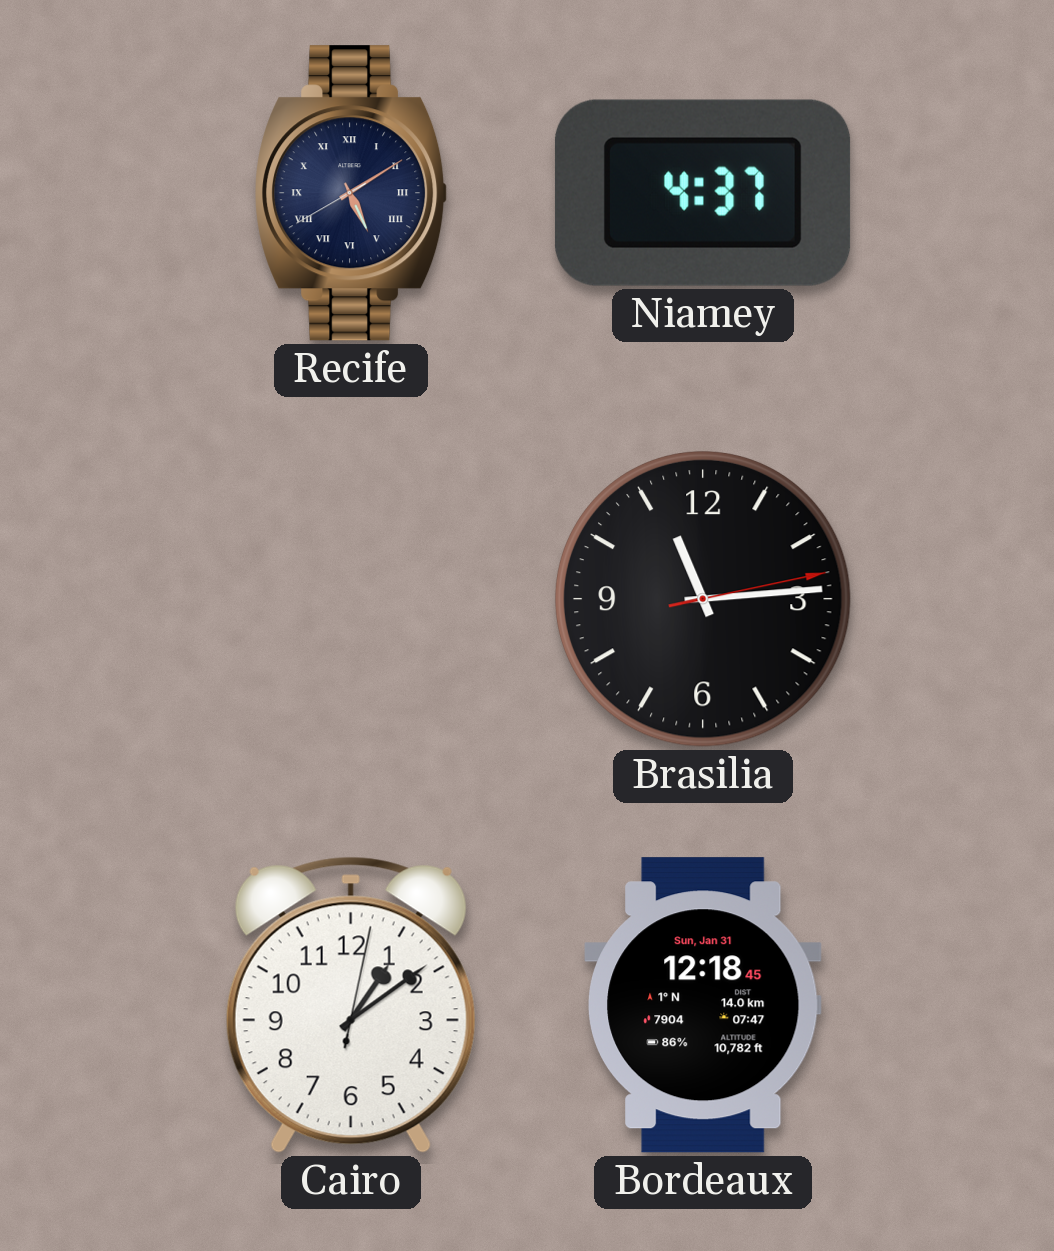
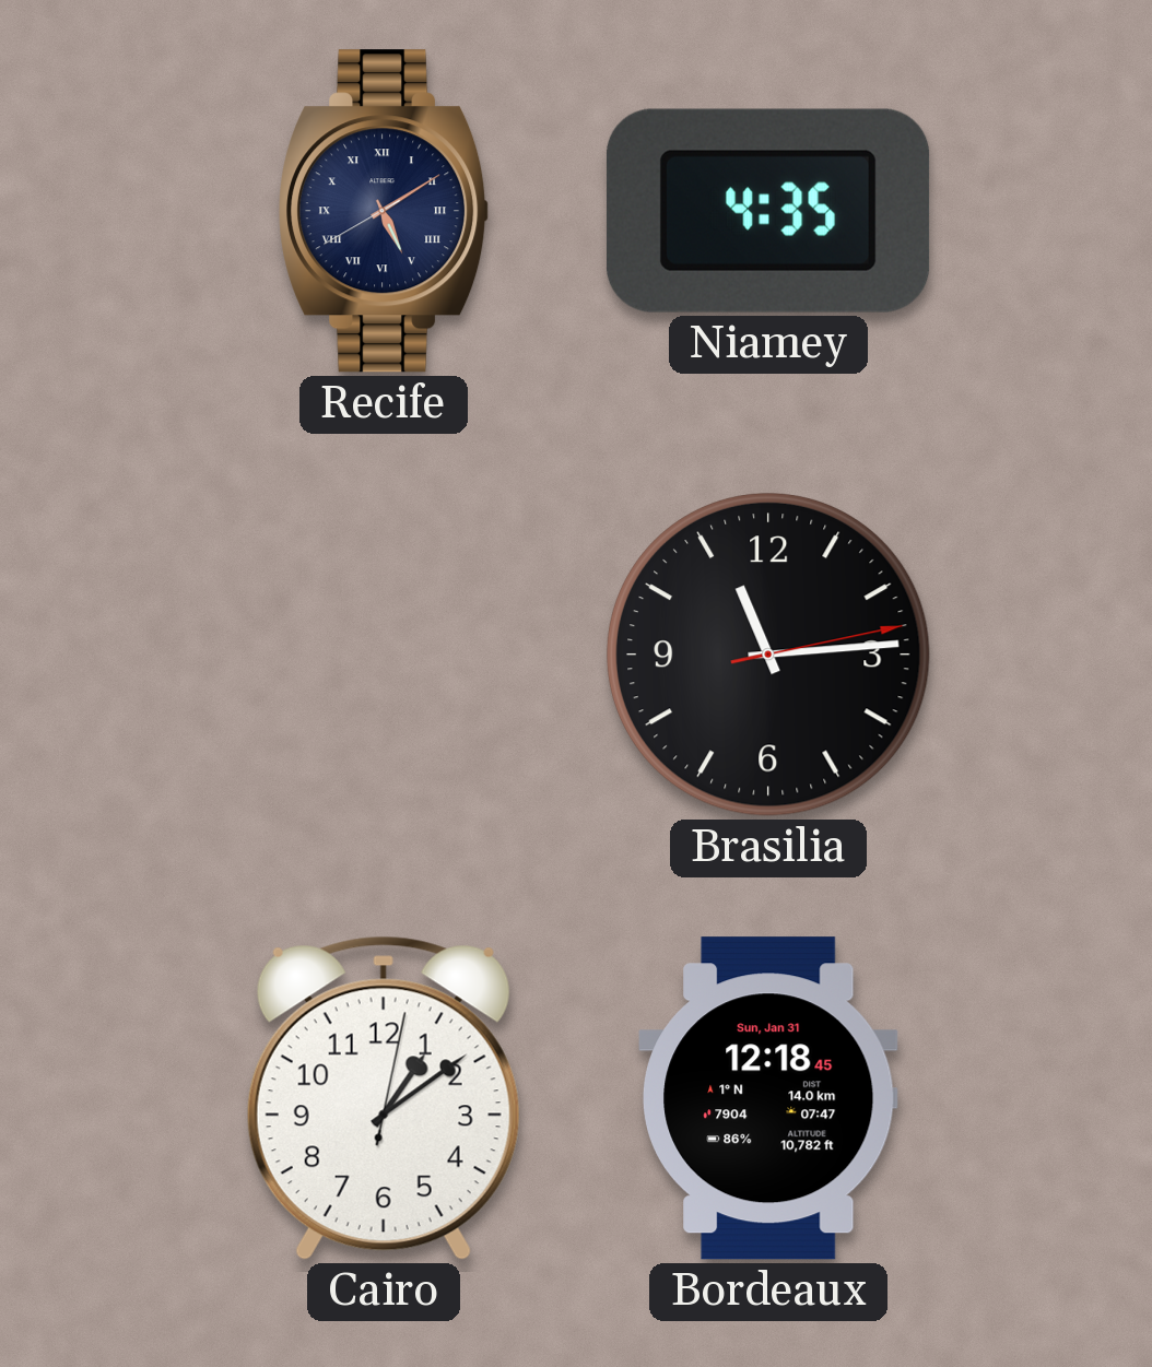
Niamey: 4:37 -> 4:35 (768, 211)
